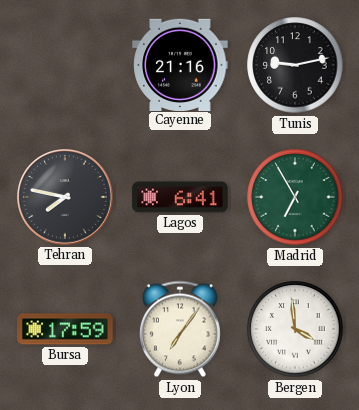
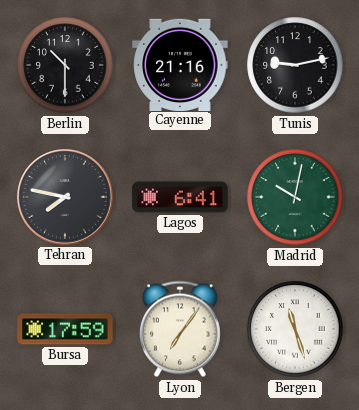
Berlin: none -> 10:30 (65, 65)
Madrid: 6:55 -> 10:02 (295, 197)
Bergen: 3:59 -> 11:27 (295, 329)
